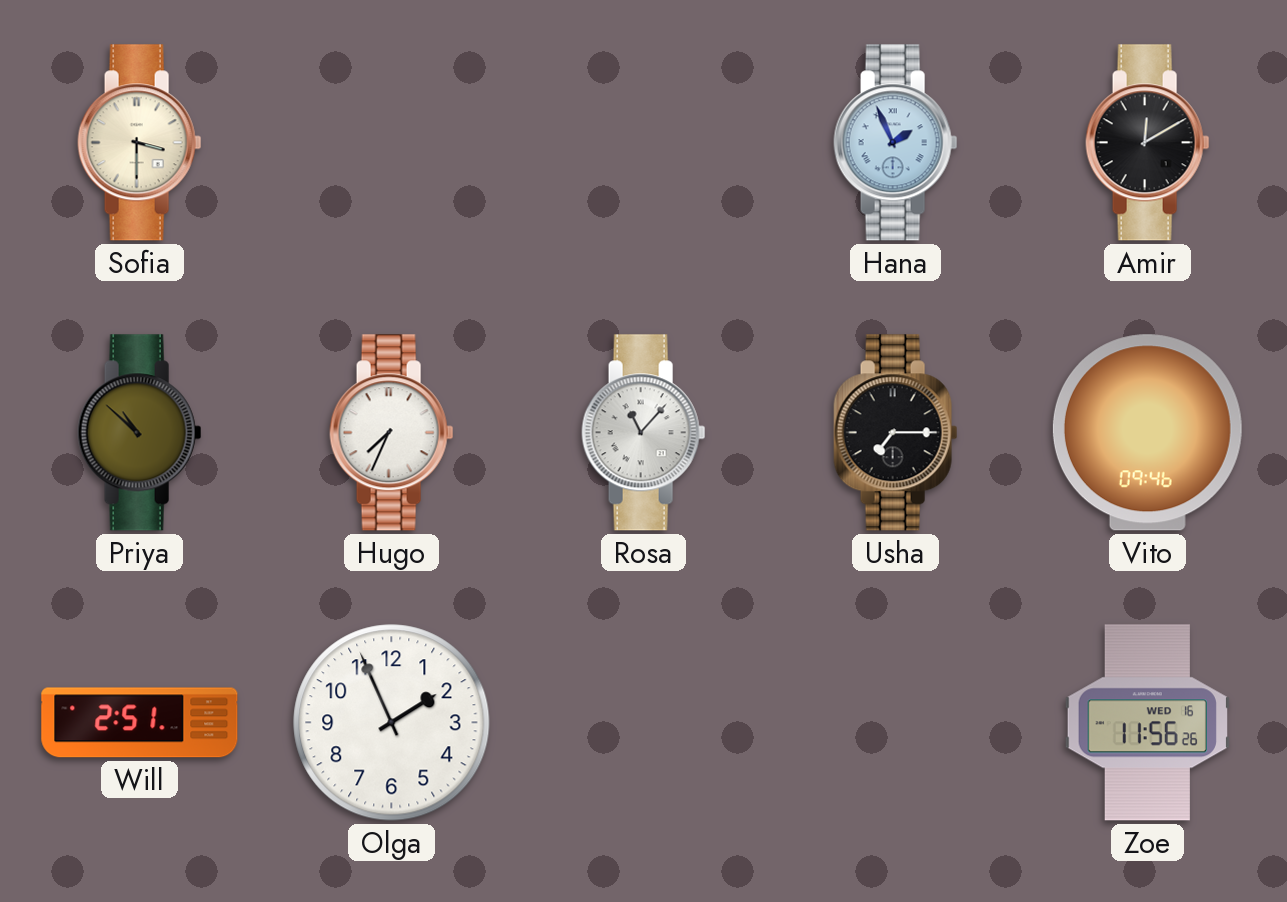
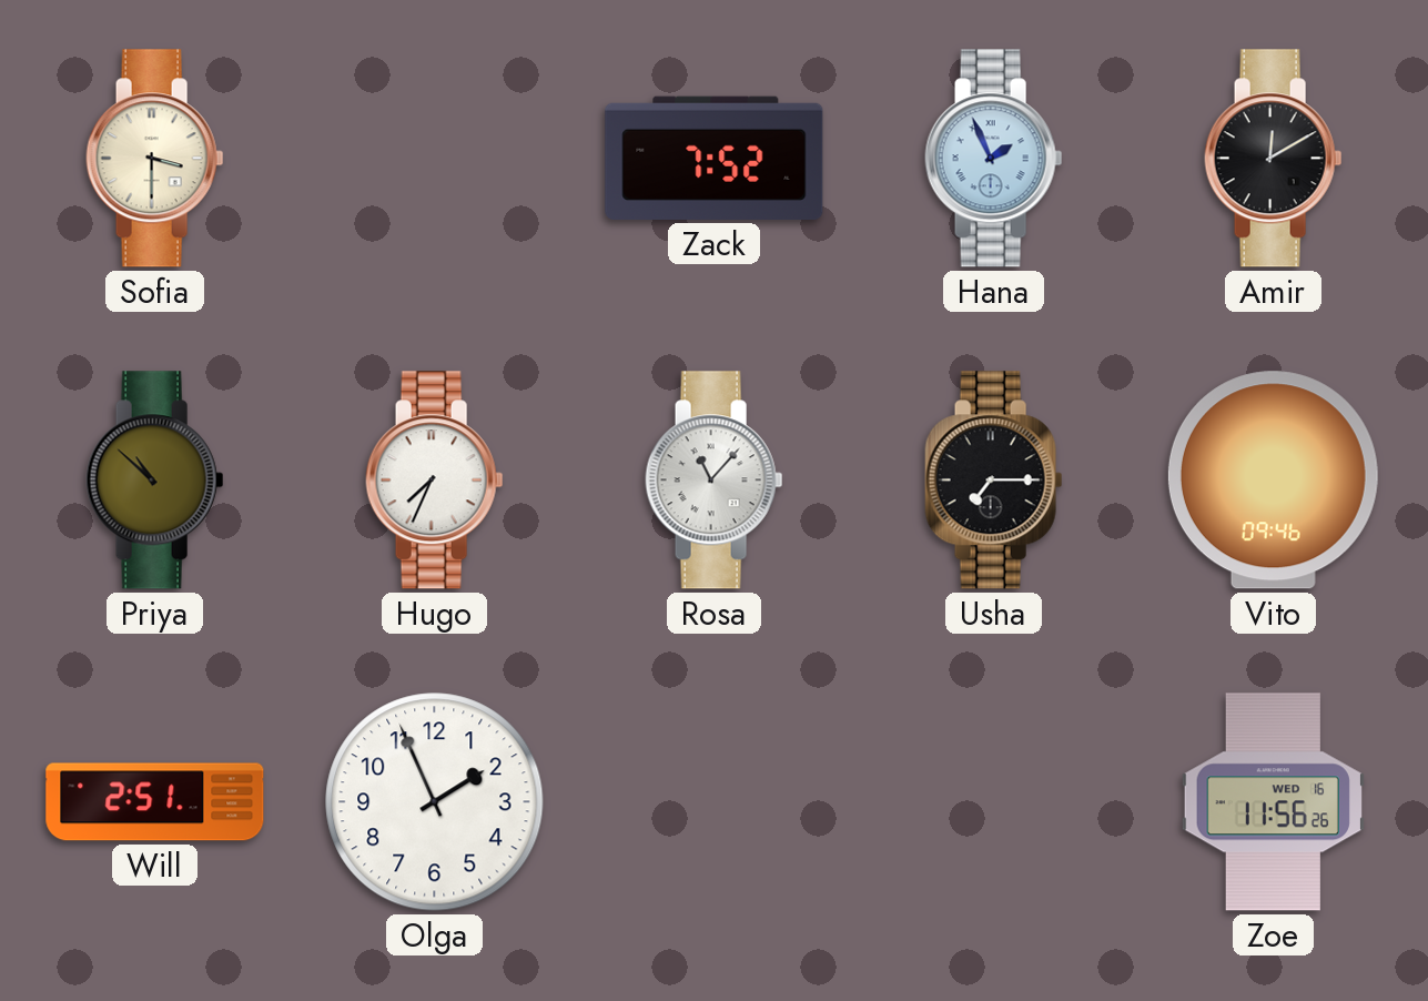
Zack: none -> 7:52 (715, 158)
